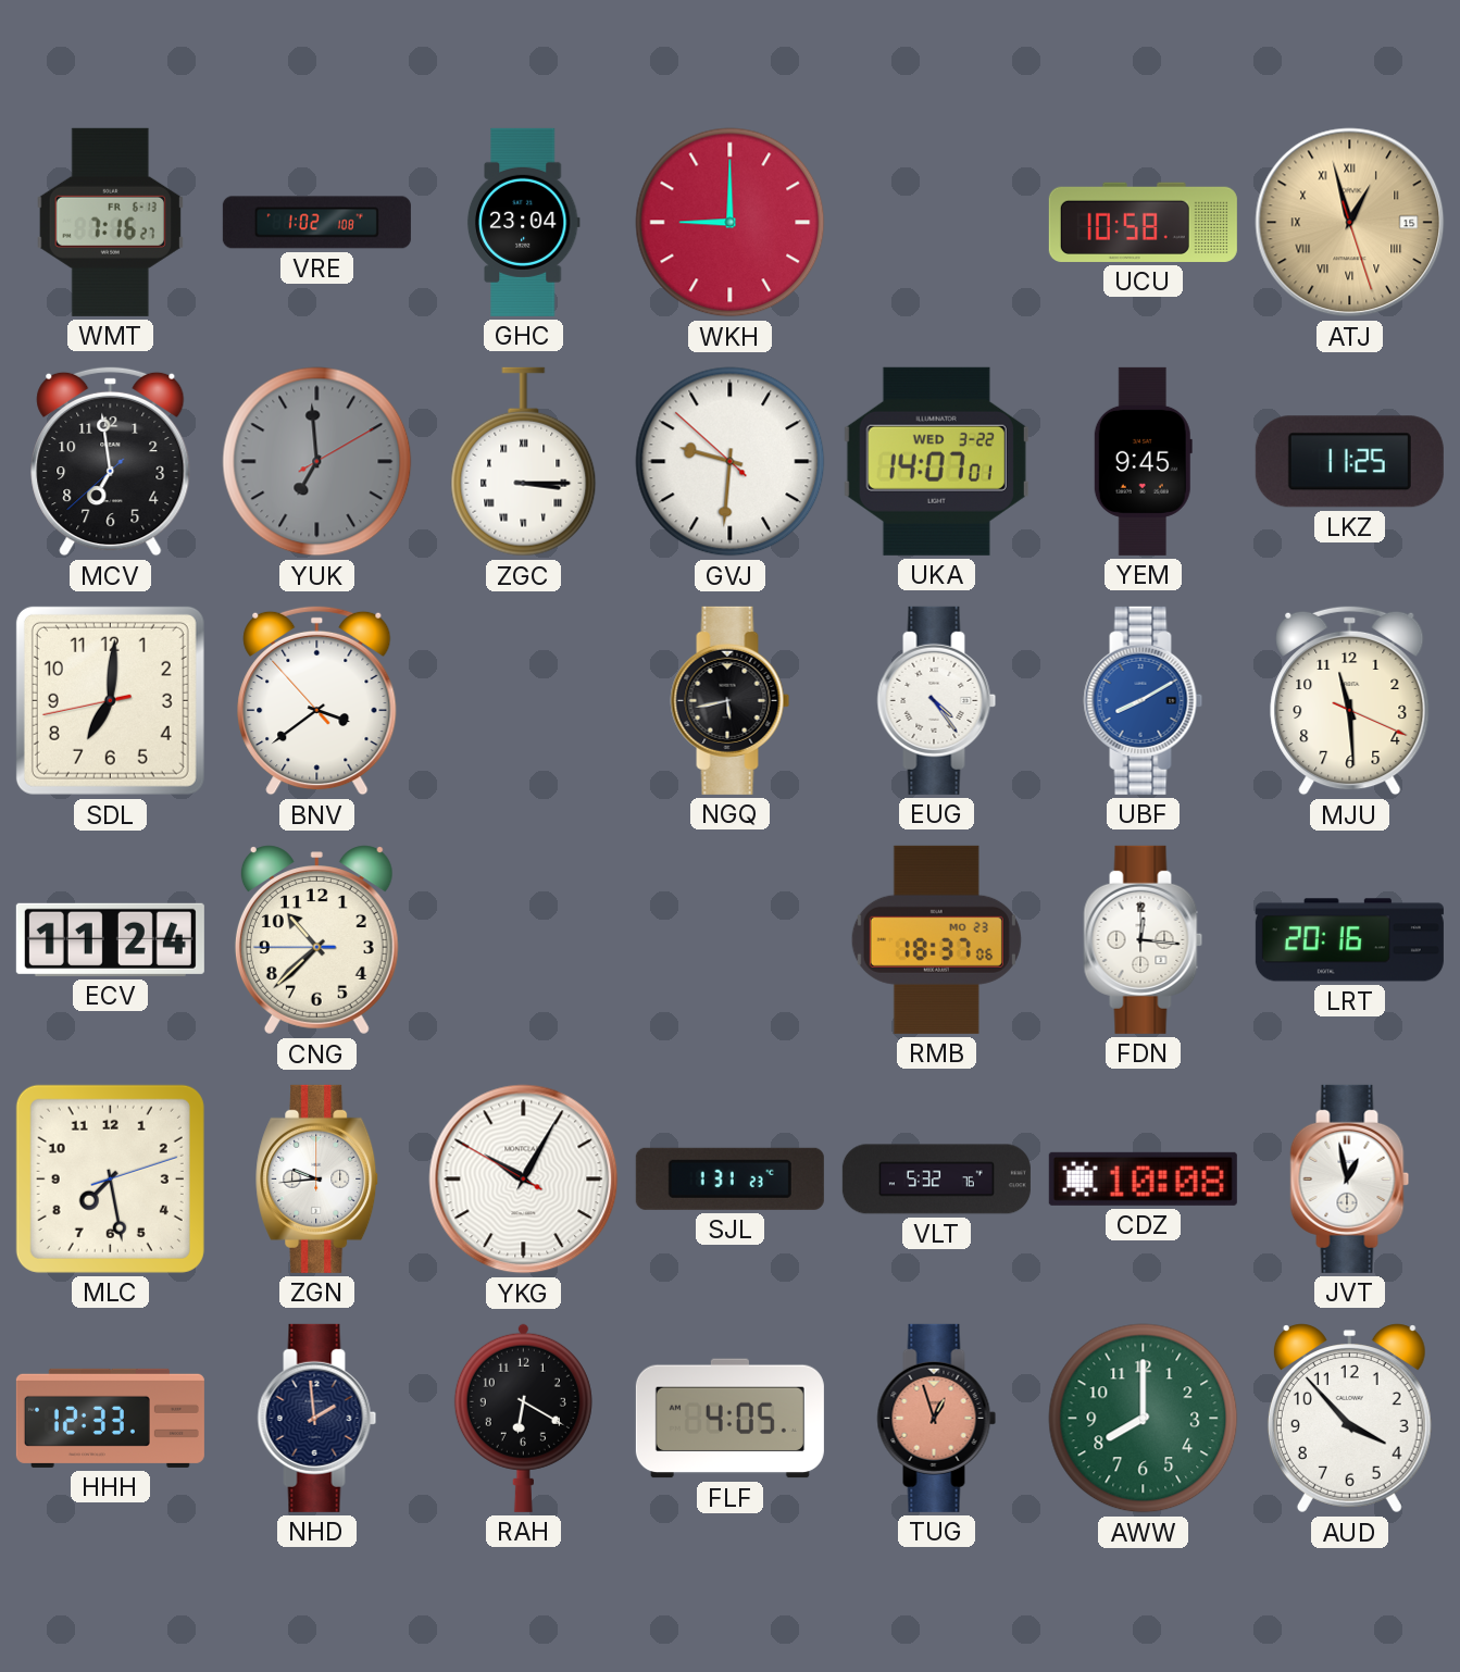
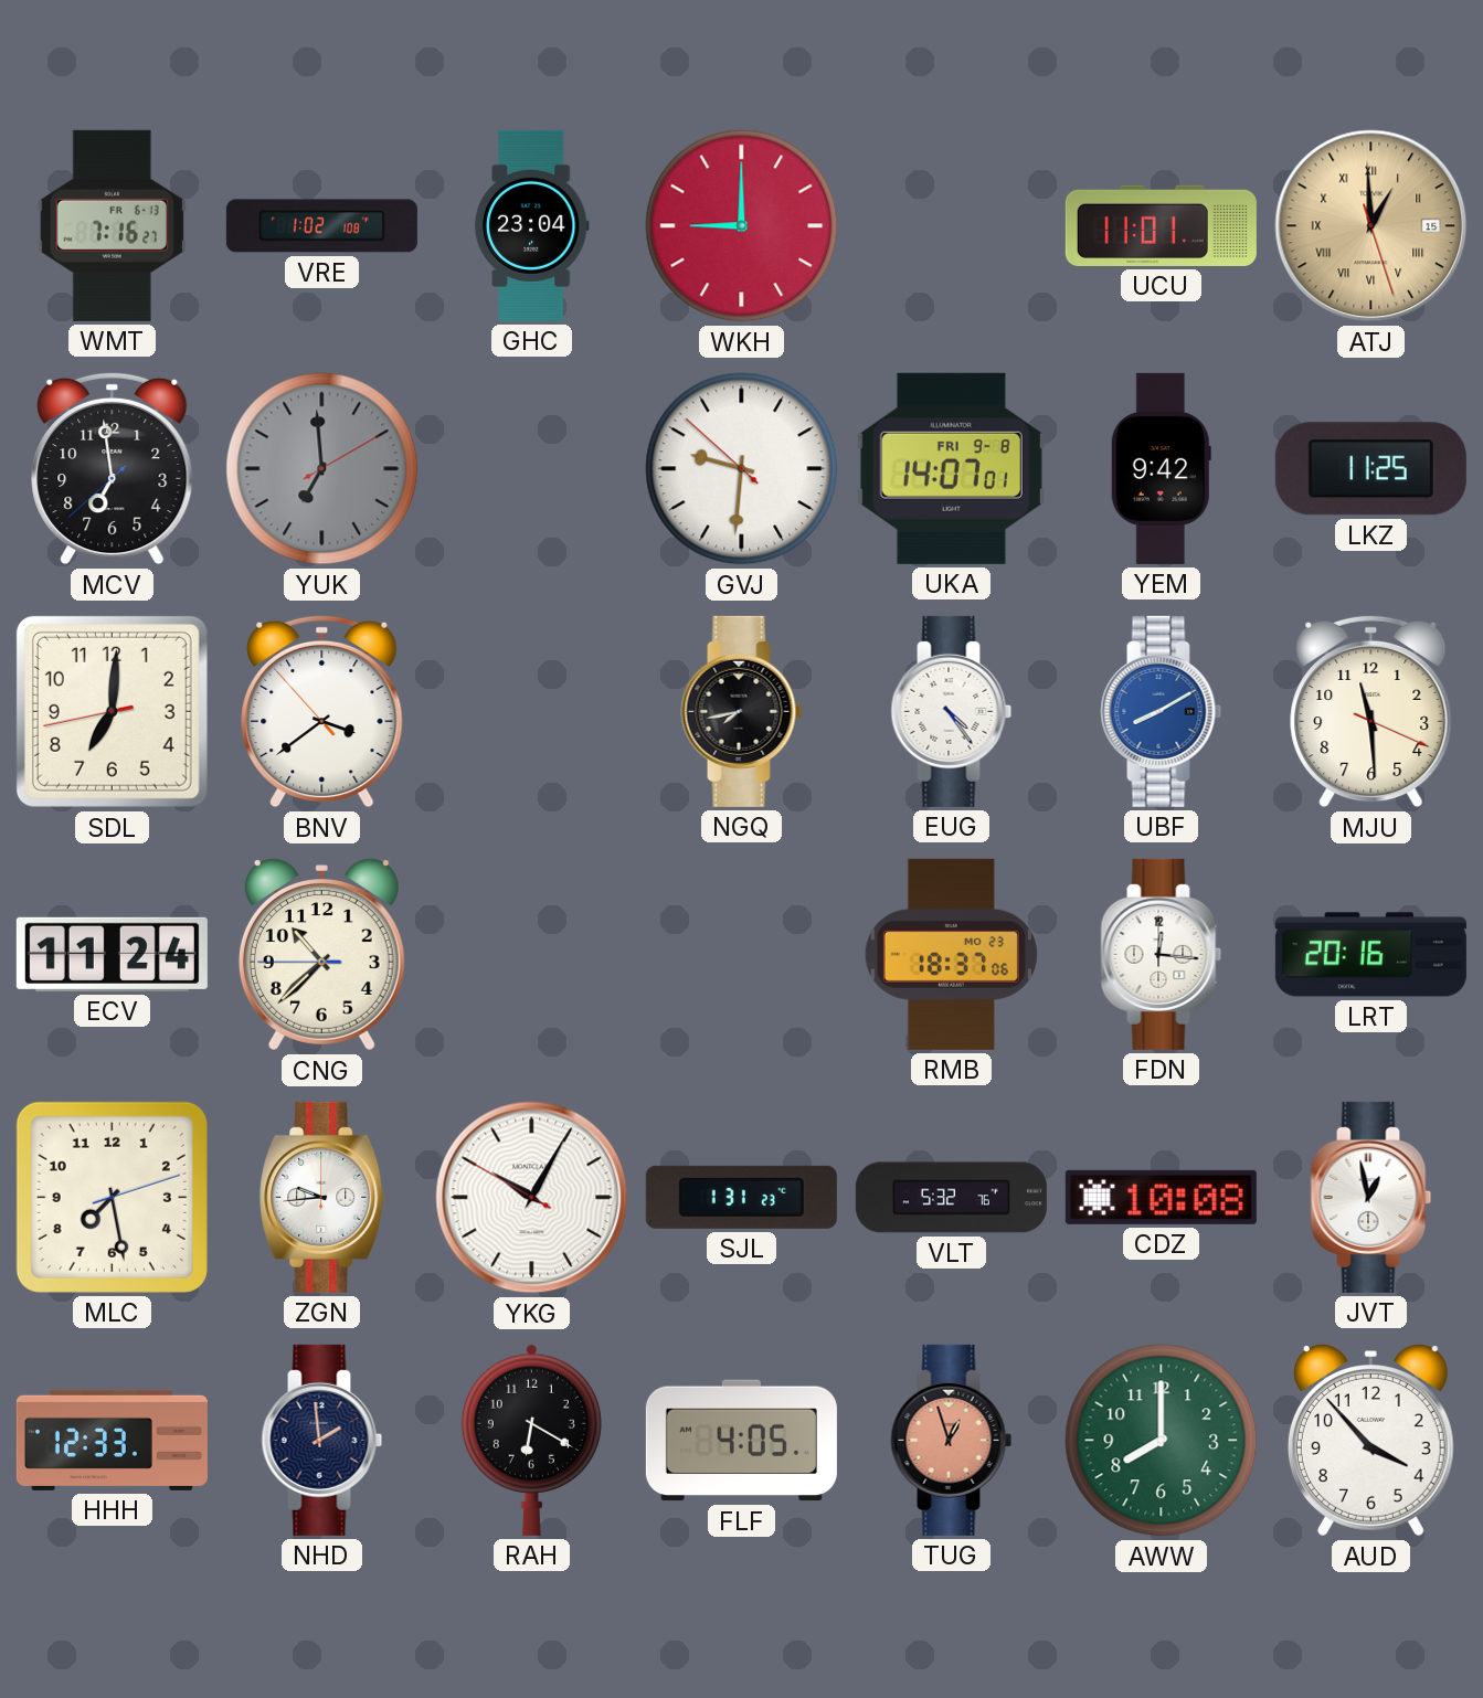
UCU: 10:58 -> 11:01 (1161, 225)
ATJ: 12:57 -> 12:59 (1371, 226)
ZGC: 3:15 -> none (524, 462)
UKA date: WED 3-22 -> FRI 9-8 (951, 468)
YEM: 9:45 -> 9:42 (1161, 468)
NGQ: 5:43 -> 7:43 (742, 711)
